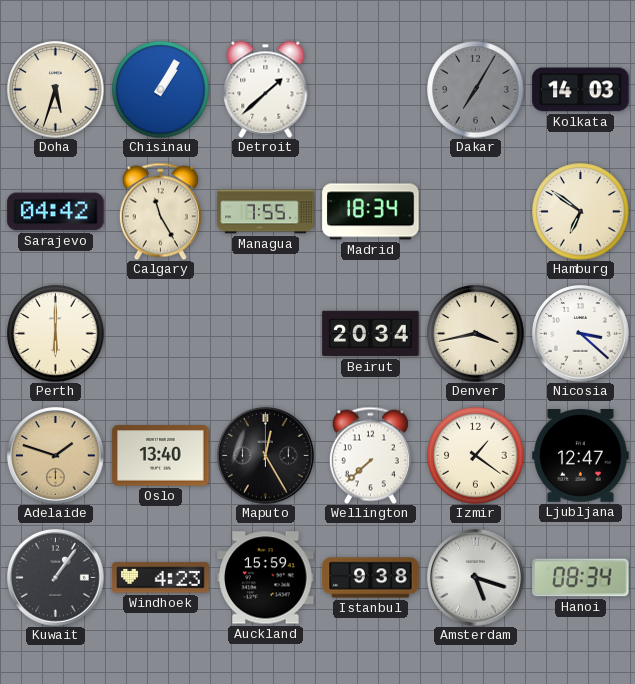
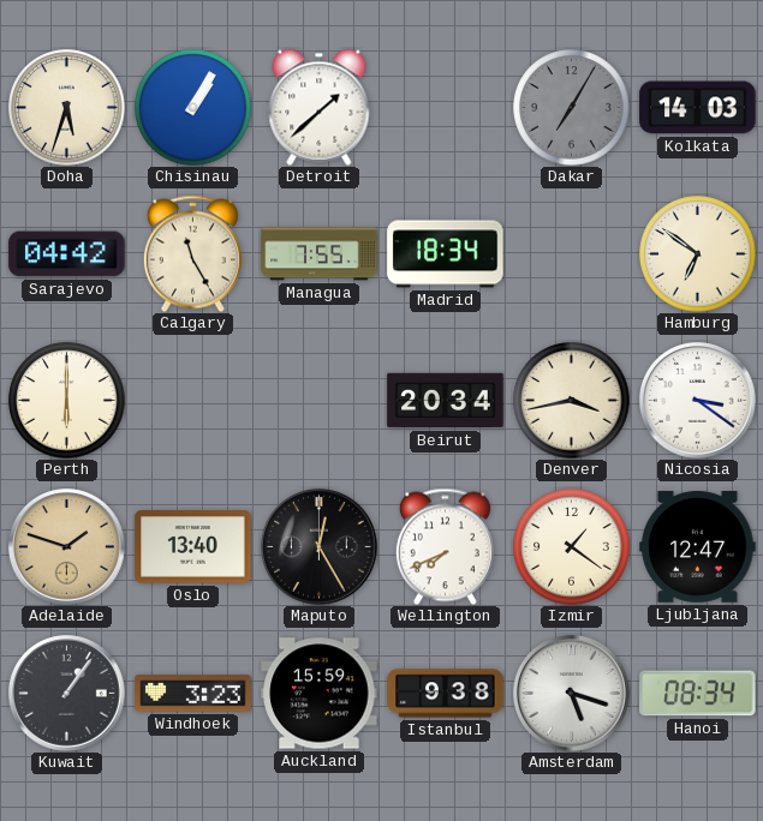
Nicosia: 3:22 -> 3:21 (698, 401)
Wellington: 7:38 -> 7:41 (445, 546)
Windhoek: 4:23 -> 3:23 (193, 694)
